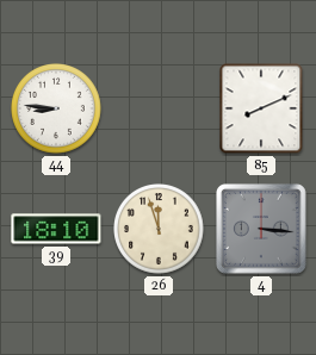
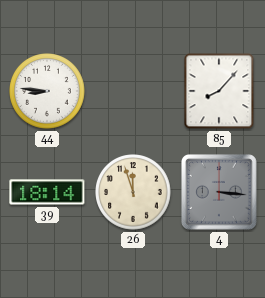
85: 8:11 -> 8:07 (219, 91)
39: 18:10 -> 18:14 (47, 192)
